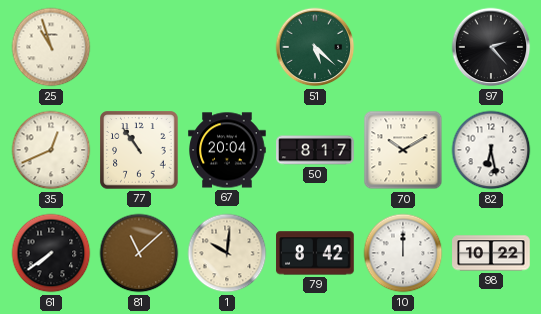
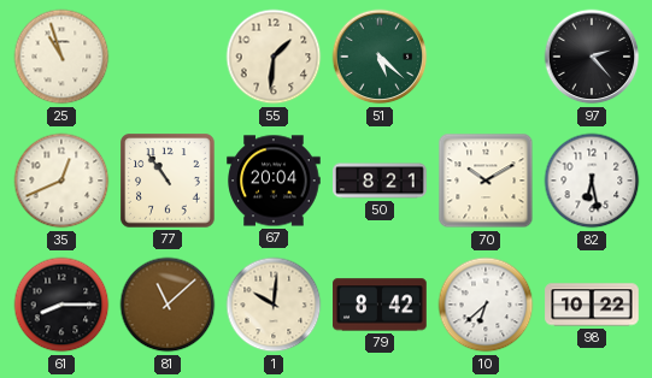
55: none -> 1:31 (274, 57)
50: 8:17 -> 8:21 (380, 181)
61: 7:39 -> 8:15 (61, 305)
10: 12:00 -> 6:38 (486, 305)
